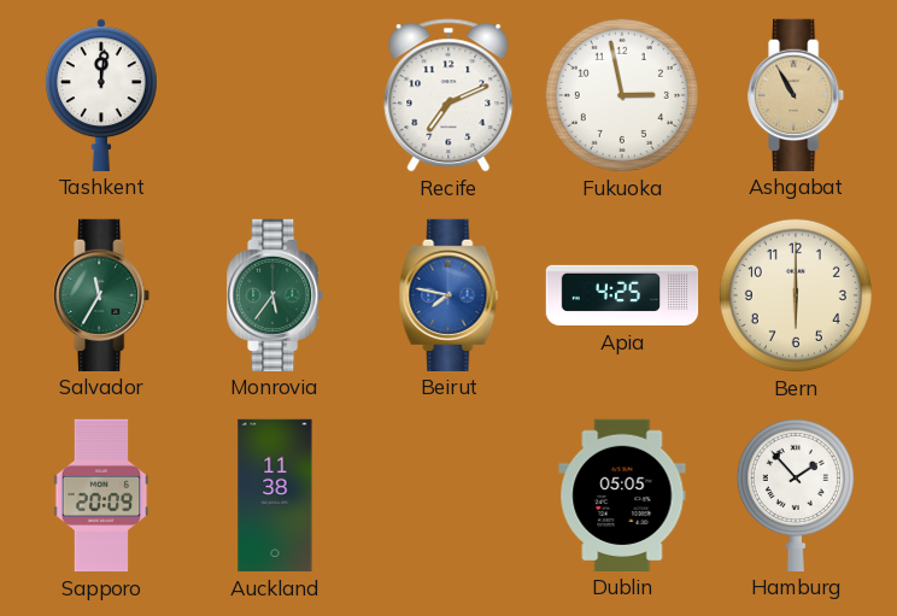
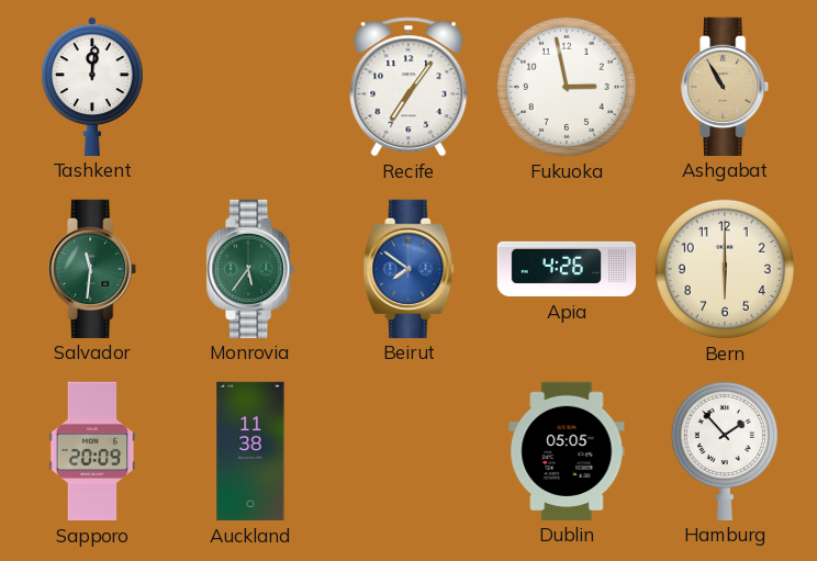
Recife: 7:11 -> 7:06 (408, 87)
Salvador: 11:35 -> 11:31 (93, 268)
Beirut: 7:47 -> 7:51 (408, 268)
Apia: 4:25 -> 4:26 (567, 269)
